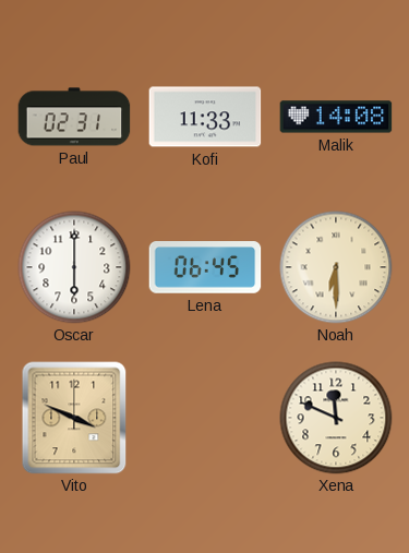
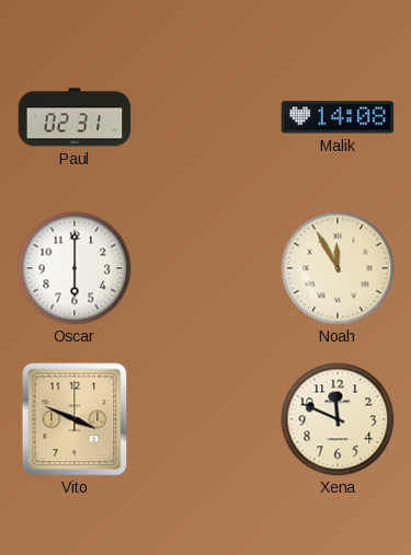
Kofi: 11:33 -> none (205, 117)
Lena: 06:45 -> none (205, 267)
Noah: 6:30 -> 11:55 (338, 268)
